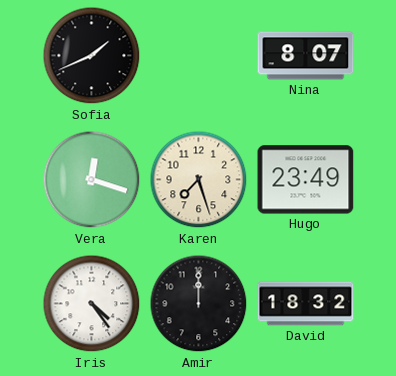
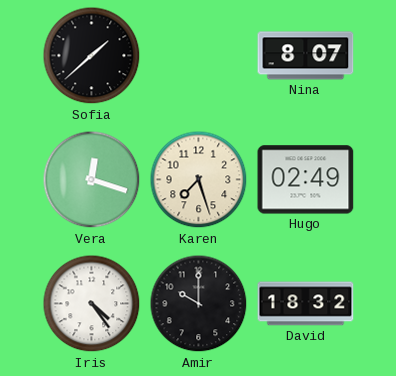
Sofia: 1:41 -> 1:38 (92, 56)
Hugo: 23:49 -> 02:49 (306, 180)
Amir: 12:00 -> 10:00 (199, 304)
